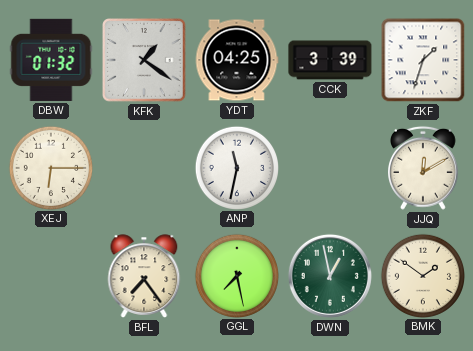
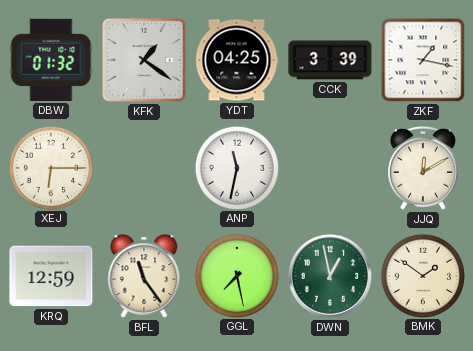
ZKF: 1:33 -> 1:17 (423, 60)
KRQ: none -> 12:59 (51, 276)
BFL: 7:24 -> 11:24 (144, 276)
